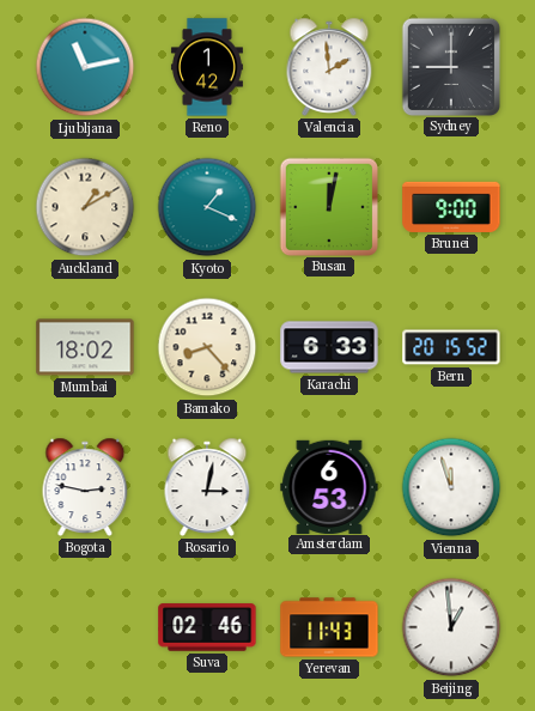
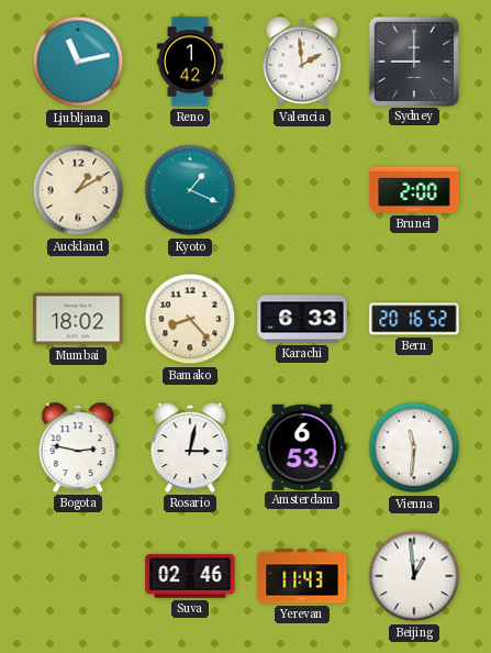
Busan: 12:02 -> none (328, 206)
Brunei: 9:00 -> 2:00 (414, 190)
Bern: 20:15 -> 20:16 (414, 319)
Vienna: 11:57 -> 11:31 (414, 447)
